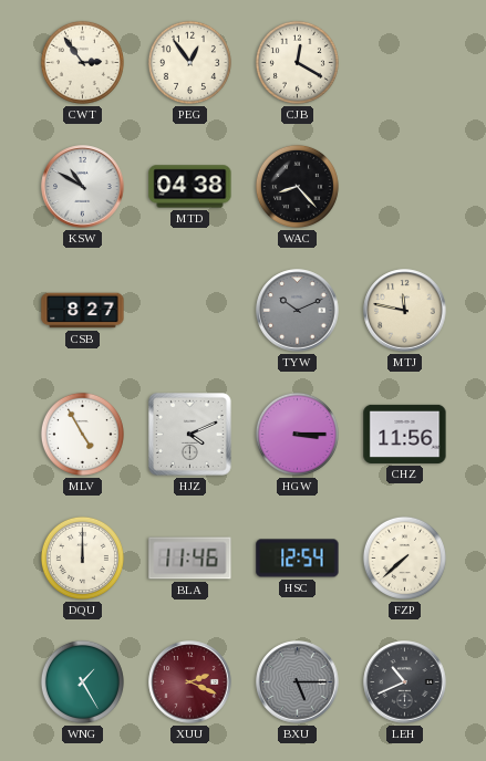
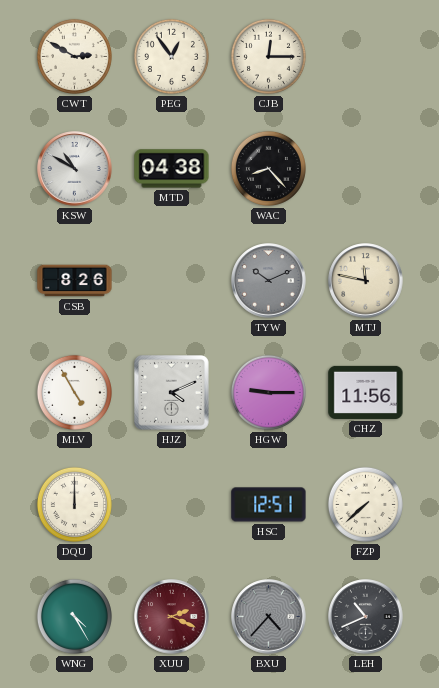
CWT: 2:54 -> 2:50 (74, 56)
CJB: 12:20 -> 12:15 (268, 56)
CSB: 8:27 -> 8:26 (75, 281)
HGW: 3:15 -> 9:15 (268, 392)
BLA: 11:46 -> none (190, 559)
HSC: 12:54 -> 12:51 (269, 505)
WNG: 1:25 -> 4:25 (74, 616)
BXU: 5:15 -> 4:37 (269, 617)
